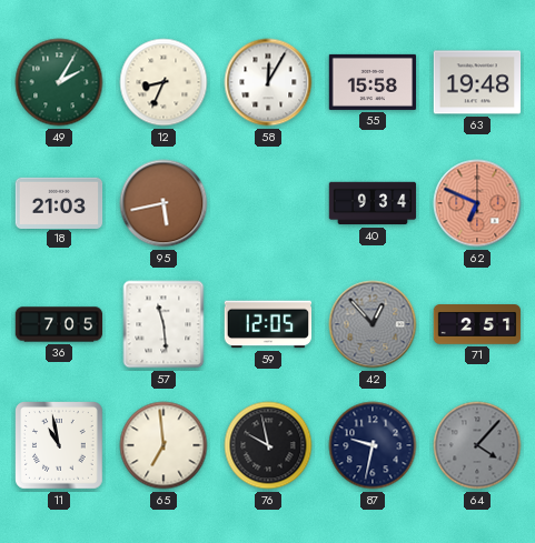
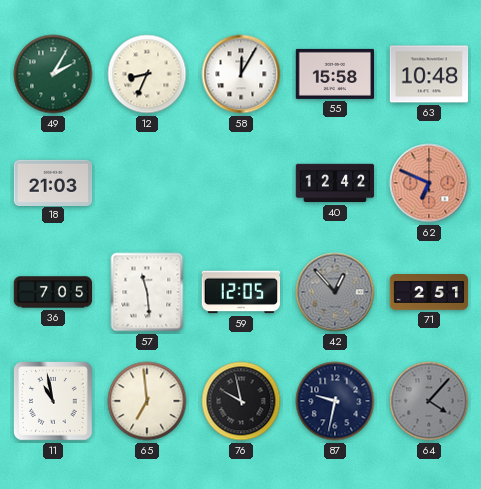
63: 19:48 -> 10:48 (429, 74)
95: 5:43 -> none (164, 203)
40: 9:34 -> 12:42 (335, 183)
